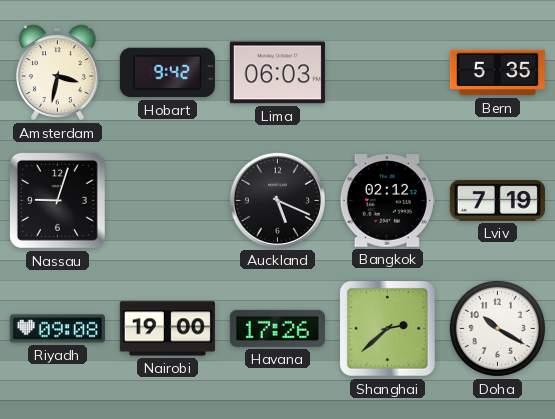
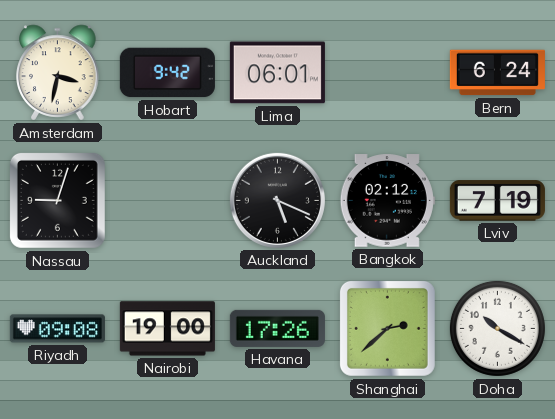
Lima: 06:03 -> 06:01 (277, 73)
Bern: 5:35 -> 6:24 (497, 73)
